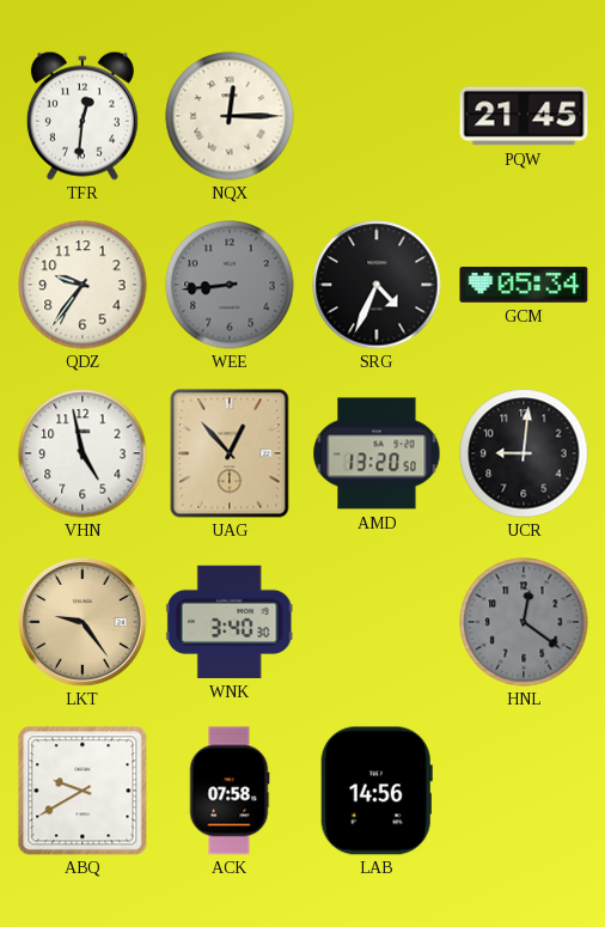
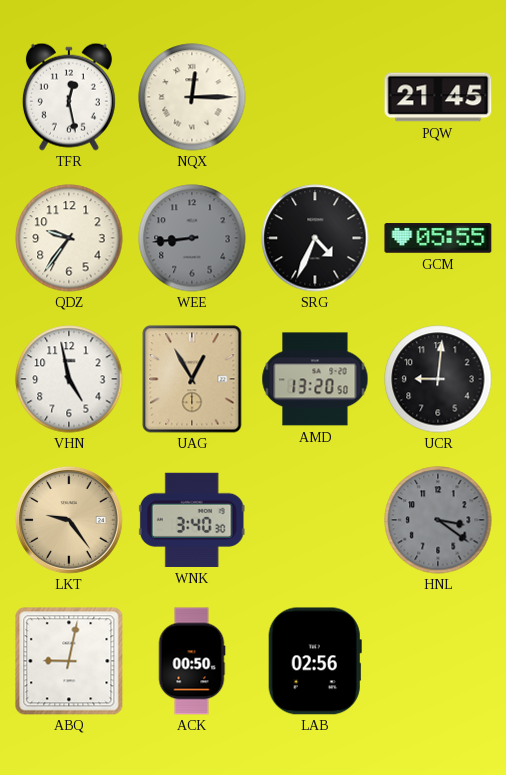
TFR: 12:31 -> 12:28 (69, 97)
GCM: 05:34 -> 05:55 (438, 238)
UAG: 12:53 -> 12:55 (192, 379)
HNL: 12:21 -> 3:21 (438, 520)
ABQ: 9:40 -> 9:02 (69, 661)
ACK: 07:58 -> 00:50 (192, 661)
LAB: 14:56 -> 02:56 (315, 661)
